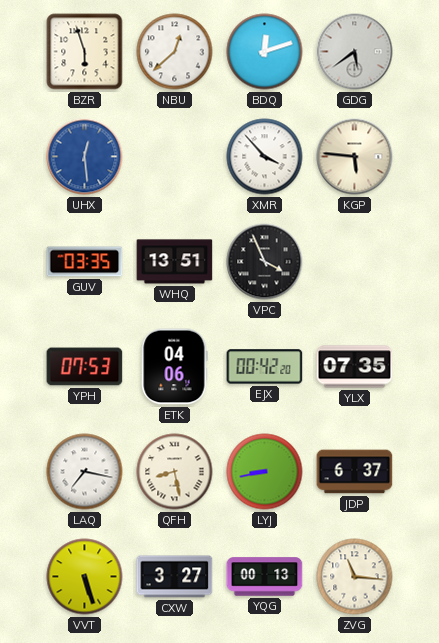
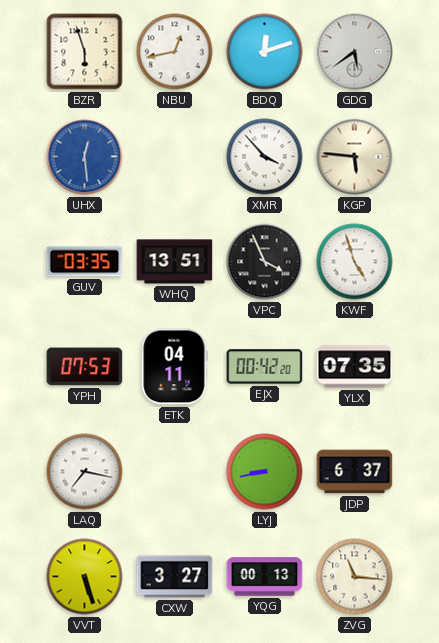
NBU: 12:38 -> 12:43 (175, 52)
KWF: none -> 4:57 (355, 262)
ETK: 04:06 -> 04:11 (174, 367)
QFH: 8:28 -> none (175, 472)
